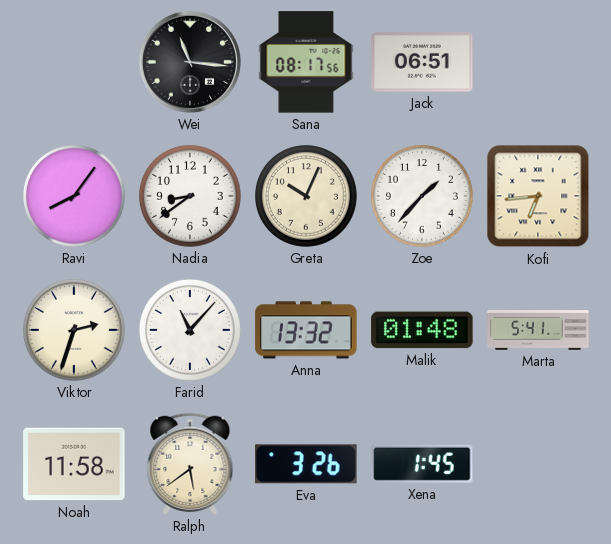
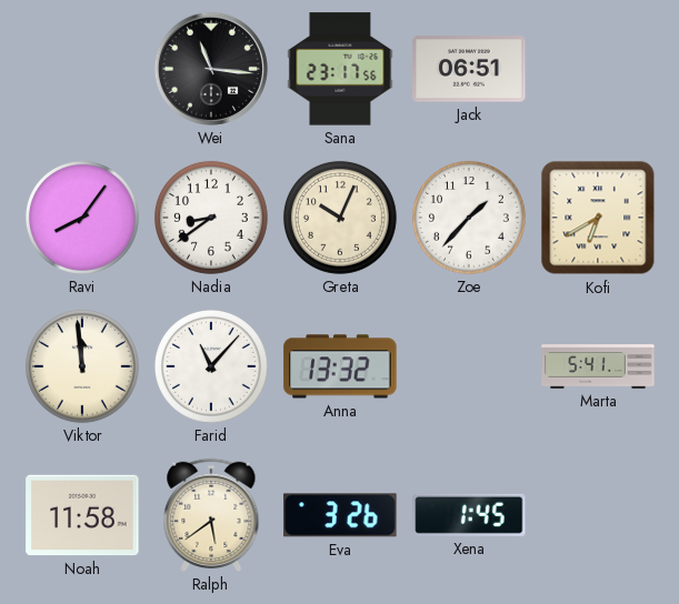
Sana: 08:17 -> 23:17 (340, 69)
Kofi: 6:44 -> 6:40 (598, 218)
Viktor: 2:33 -> 11:59 (82, 366)
Malik: 01:48 -> none (422, 330)
